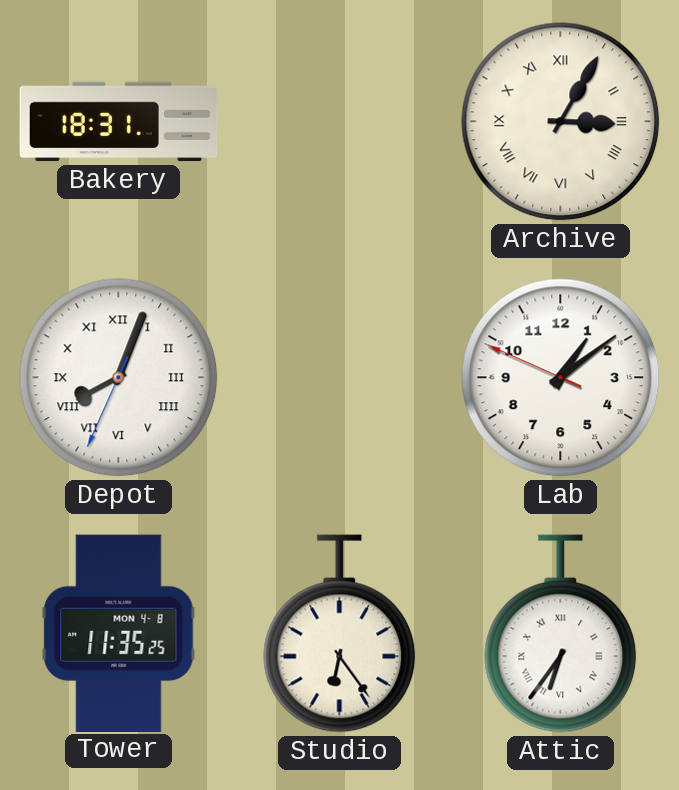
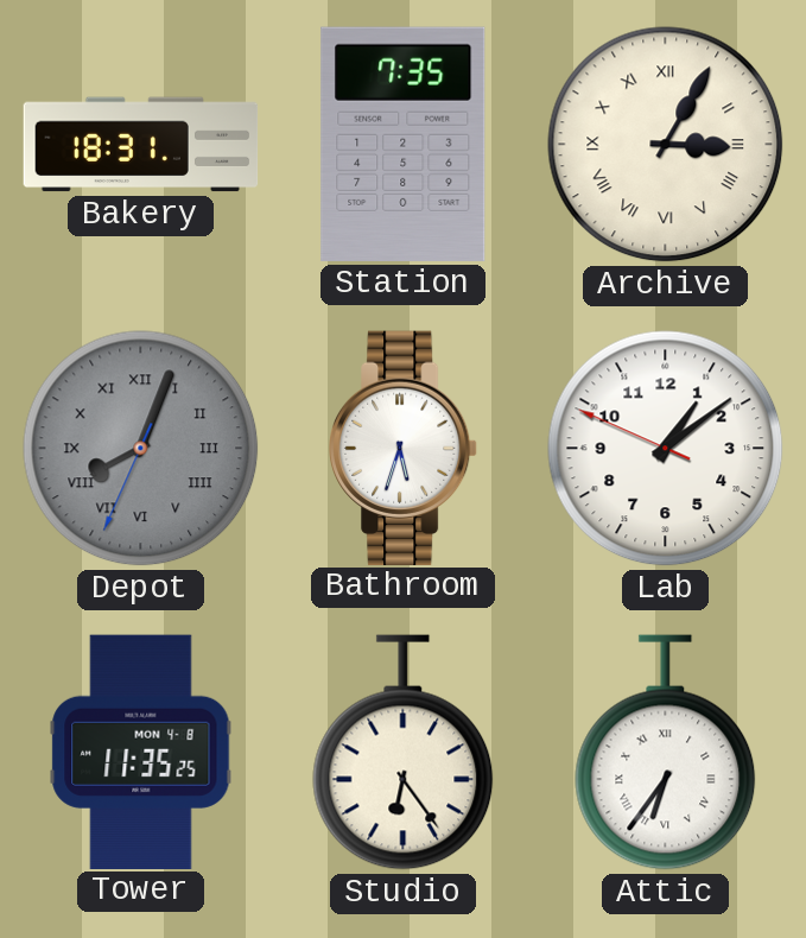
Station: none -> 7:35 (404, 144)
Depot dial: white -> grey (141, 449)
Bathroom: none -> 5:33 (405, 448)
